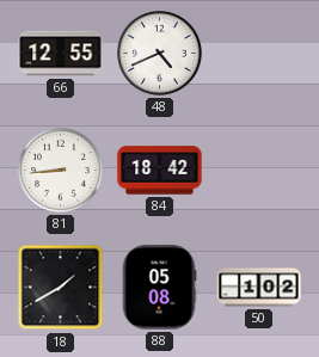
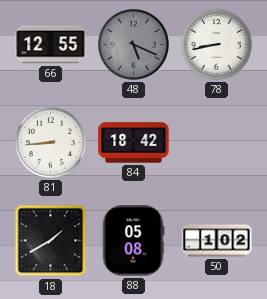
48: 4:41 -> 5:19 (134, 45)
48 dial: white -> grey (134, 45)
78: none -> 8:43 (217, 45)
